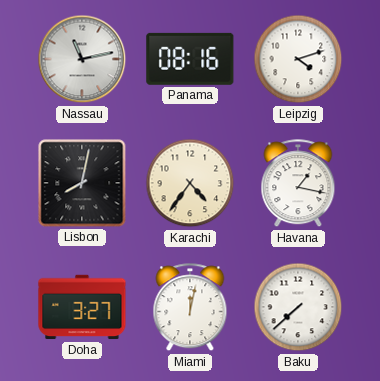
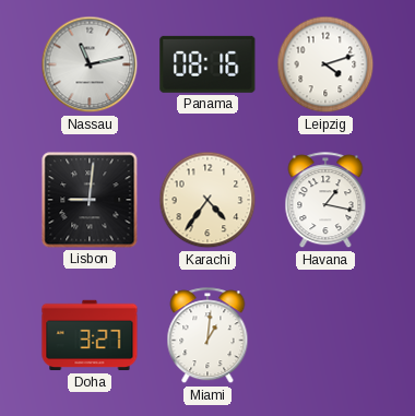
Lisbon: 8:02 -> 9:01 (90, 200)
Miami: 12:02 -> 1:01 (207, 336)
Baku: 7:38 -> none (298, 307)
